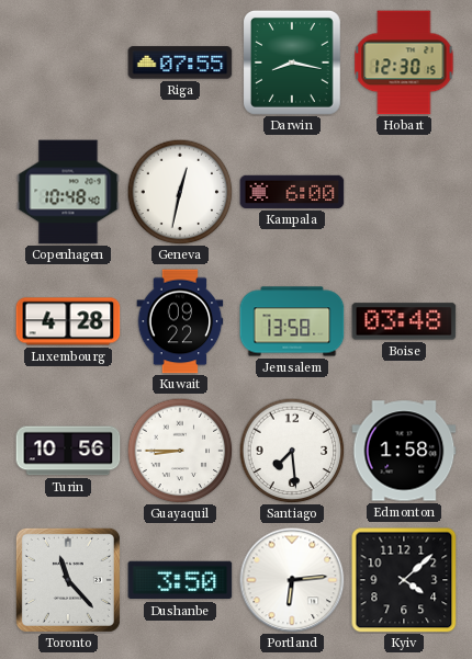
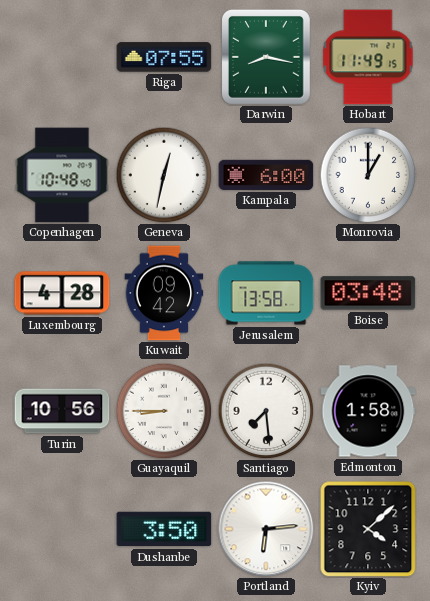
Hobart: 12:30 -> 11:49 (368, 57)
Monrovia: none -> 1:00 (368, 175)
Kuwait: 09:22 -> 09:42 (164, 293)
Toronto: 11:23 -> none (68, 580)
